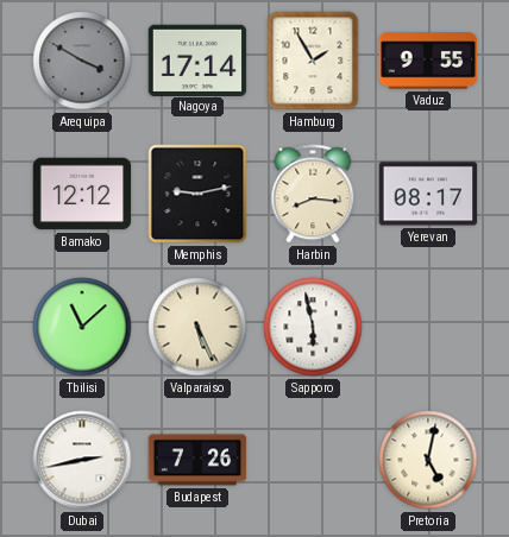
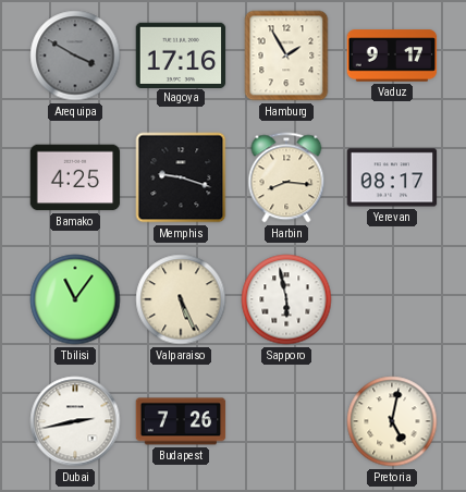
Nagoya: 17:14 -> 17:16 (181, 54)
Vaduz: 9:55 -> 9:17 (392, 56)
Bamako: 12:12 -> 4:25 (75, 177)
Memphis: 9:13 -> 9:18 (181, 177)
Tbilisi: 11:08 -> 11:06 (75, 299)
